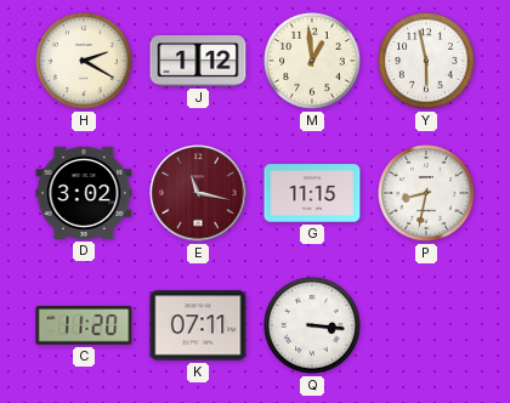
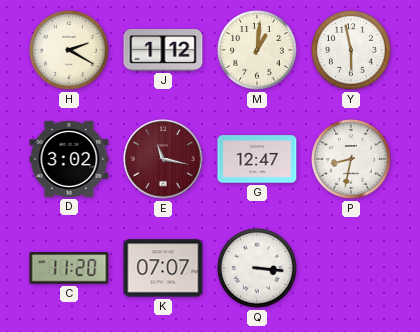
M: 12:59 -> 1:01 (257, 50)
G: 11:15 -> 12:47 (257, 159)
K: 07:11 -> 07:07 (163, 268)
